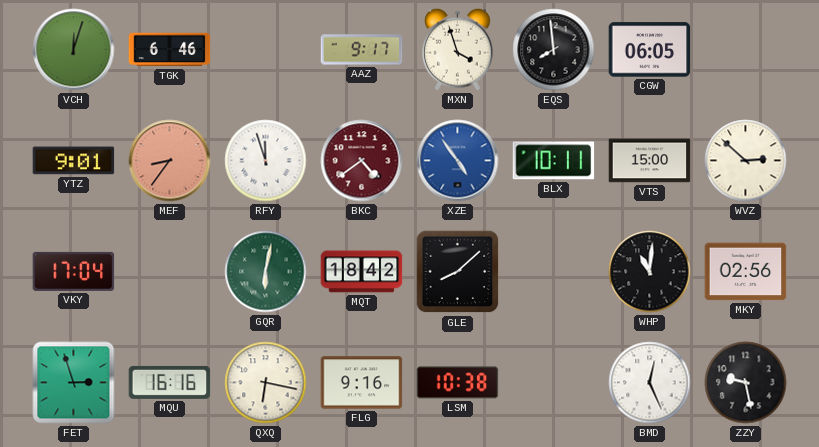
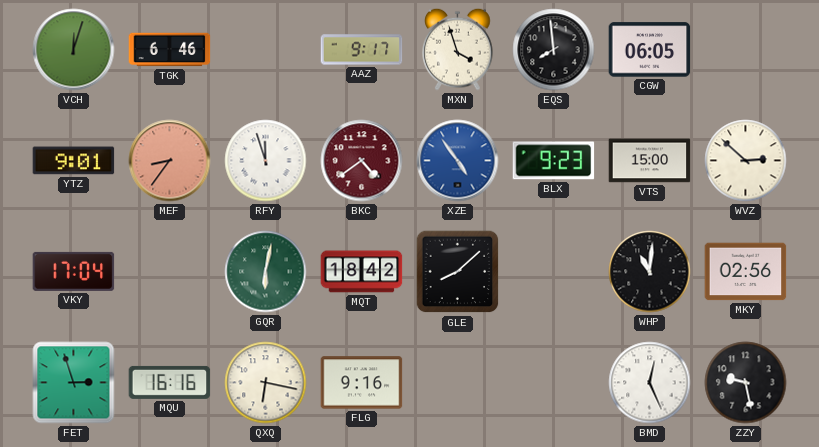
BLX: 10:11 -> 9:23 (554, 161)
LSM: 10:38 -> none (458, 383)
